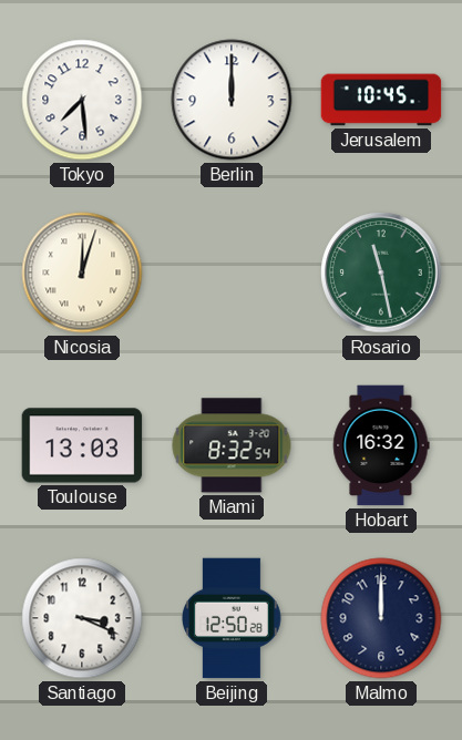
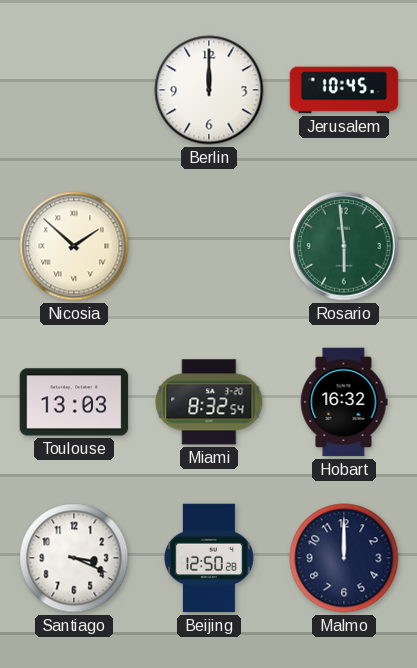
Tokyo: 7:29 -> none (82, 100)
Nicosia: 12:03 -> 1:52 (74, 246)
Rosario: 11:28 -> 5:59 (344, 246)
